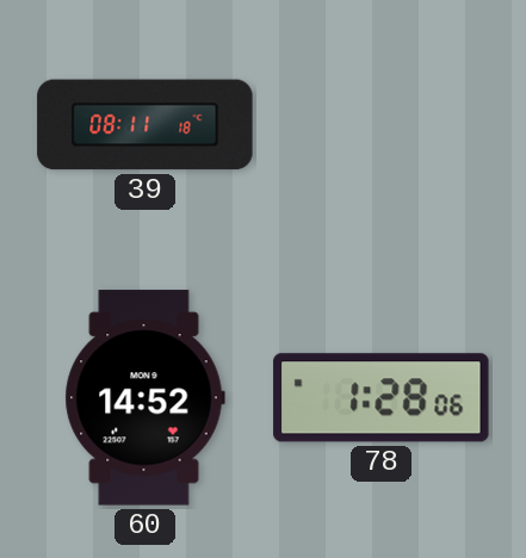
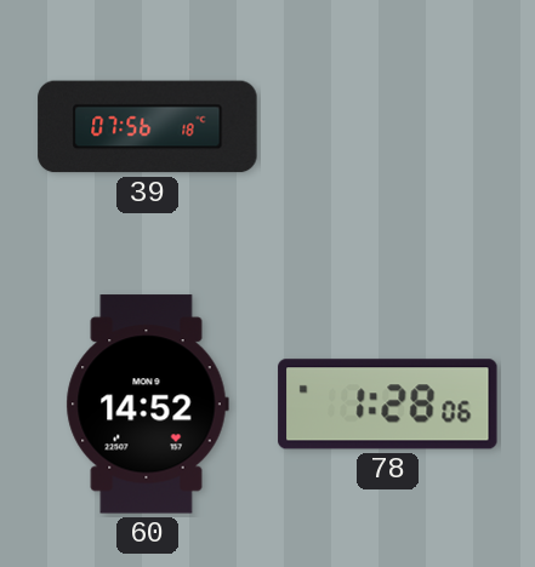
39: 08:11 -> 07:56 (148, 127)
